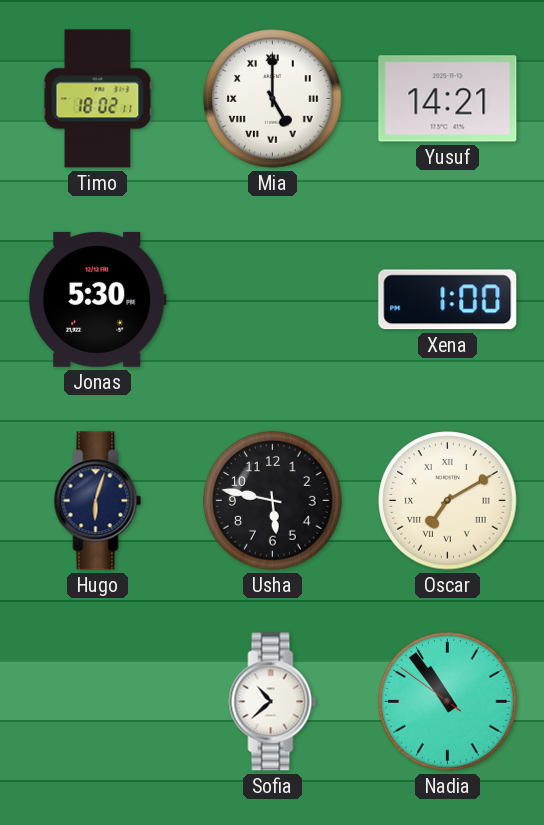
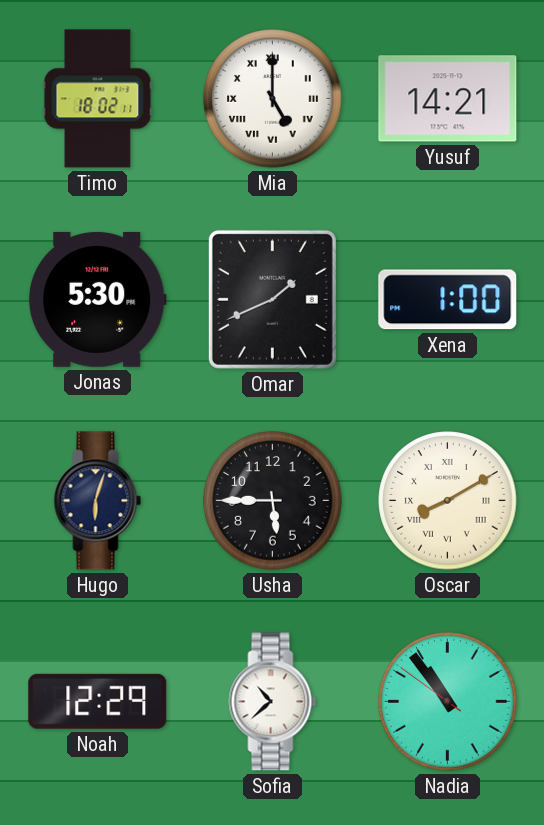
Omar: none -> 1:41 (272, 299)
Usha: 5:47 -> 5:45 (273, 501)
Oscar: 7:10 -> 8:10 (448, 501)
Noah: none -> 12:29 (98, 701)
